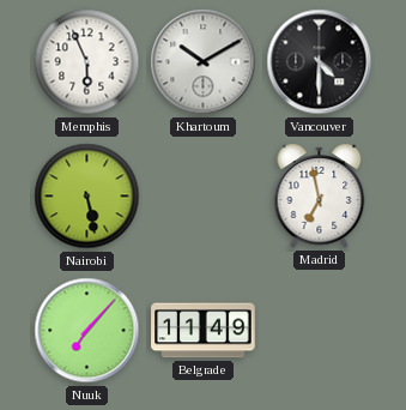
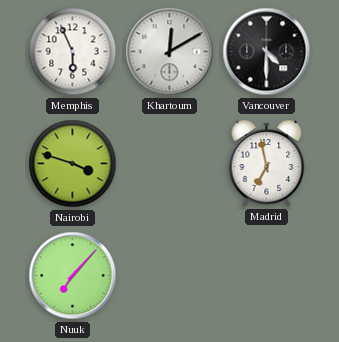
Khartoum: 10:10 -> 12:10 (170, 52)
Nairobi: 5:28 -> 3:48 (73, 164)
Belgrade: 11:49 -> none (204, 331)
